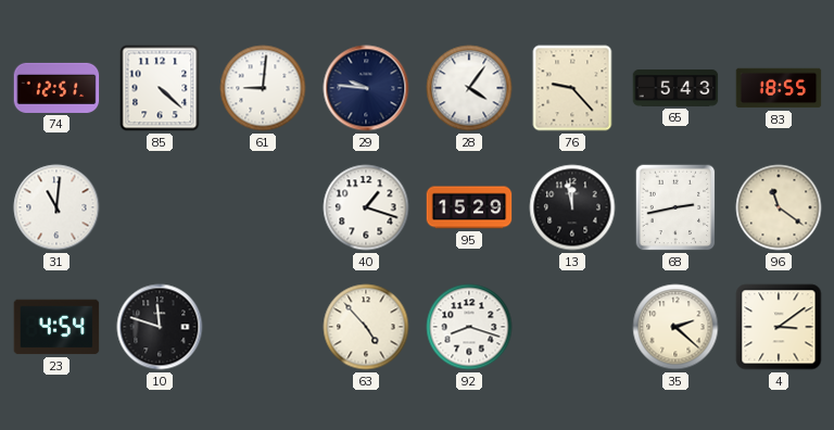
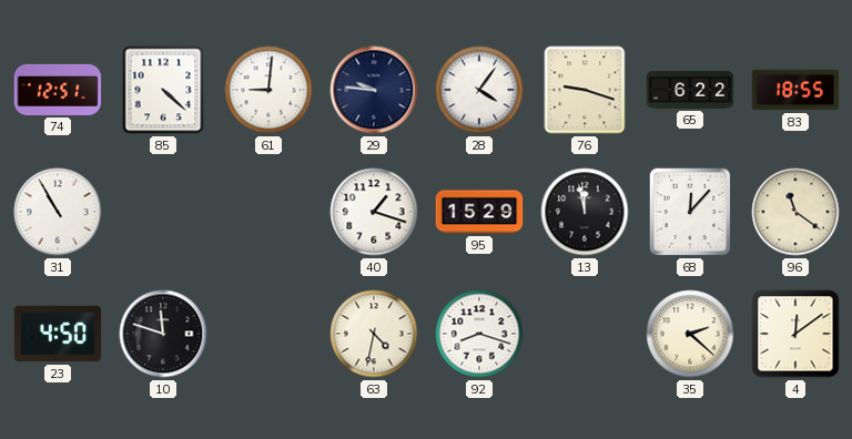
76: 9:23 -> 9:18 (585, 90)
65: 5:43 -> 6:22 (690, 90)
31: 11:01 -> 10:55 (58, 212)
68: 2:43 -> 12:07 (690, 212)
23: 4:54 -> 4:50 (58, 334)
63: 4:53 -> 4:32 (374, 334)
4: 3:09 -> 12:09 (795, 334)
